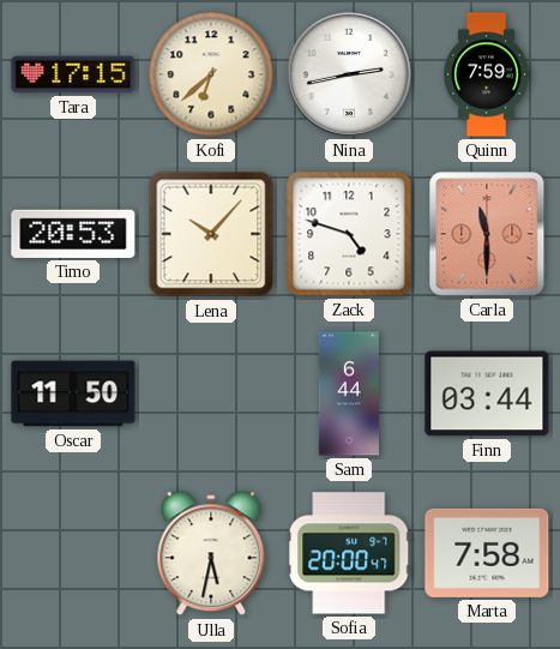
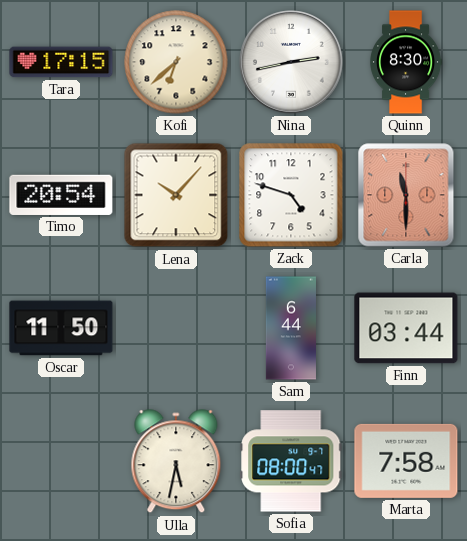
Quinn: 7:59 -> 8:30 (406, 62)
Timo: 20:53 -> 20:54 (61, 195)
Sofia: 20:00 -> 08:00 (291, 461)
